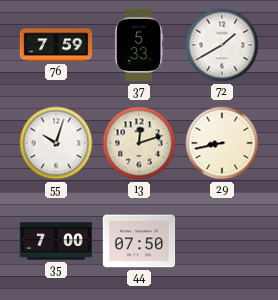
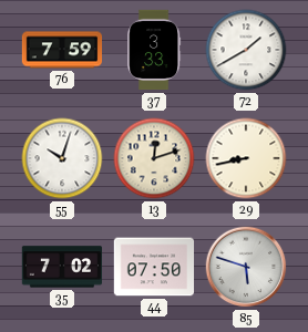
37: 5:33 -> 3:33 (154, 50)
35: 7:00 -> 7:02 (62, 267)
85: none -> 5:48 (246, 267)
